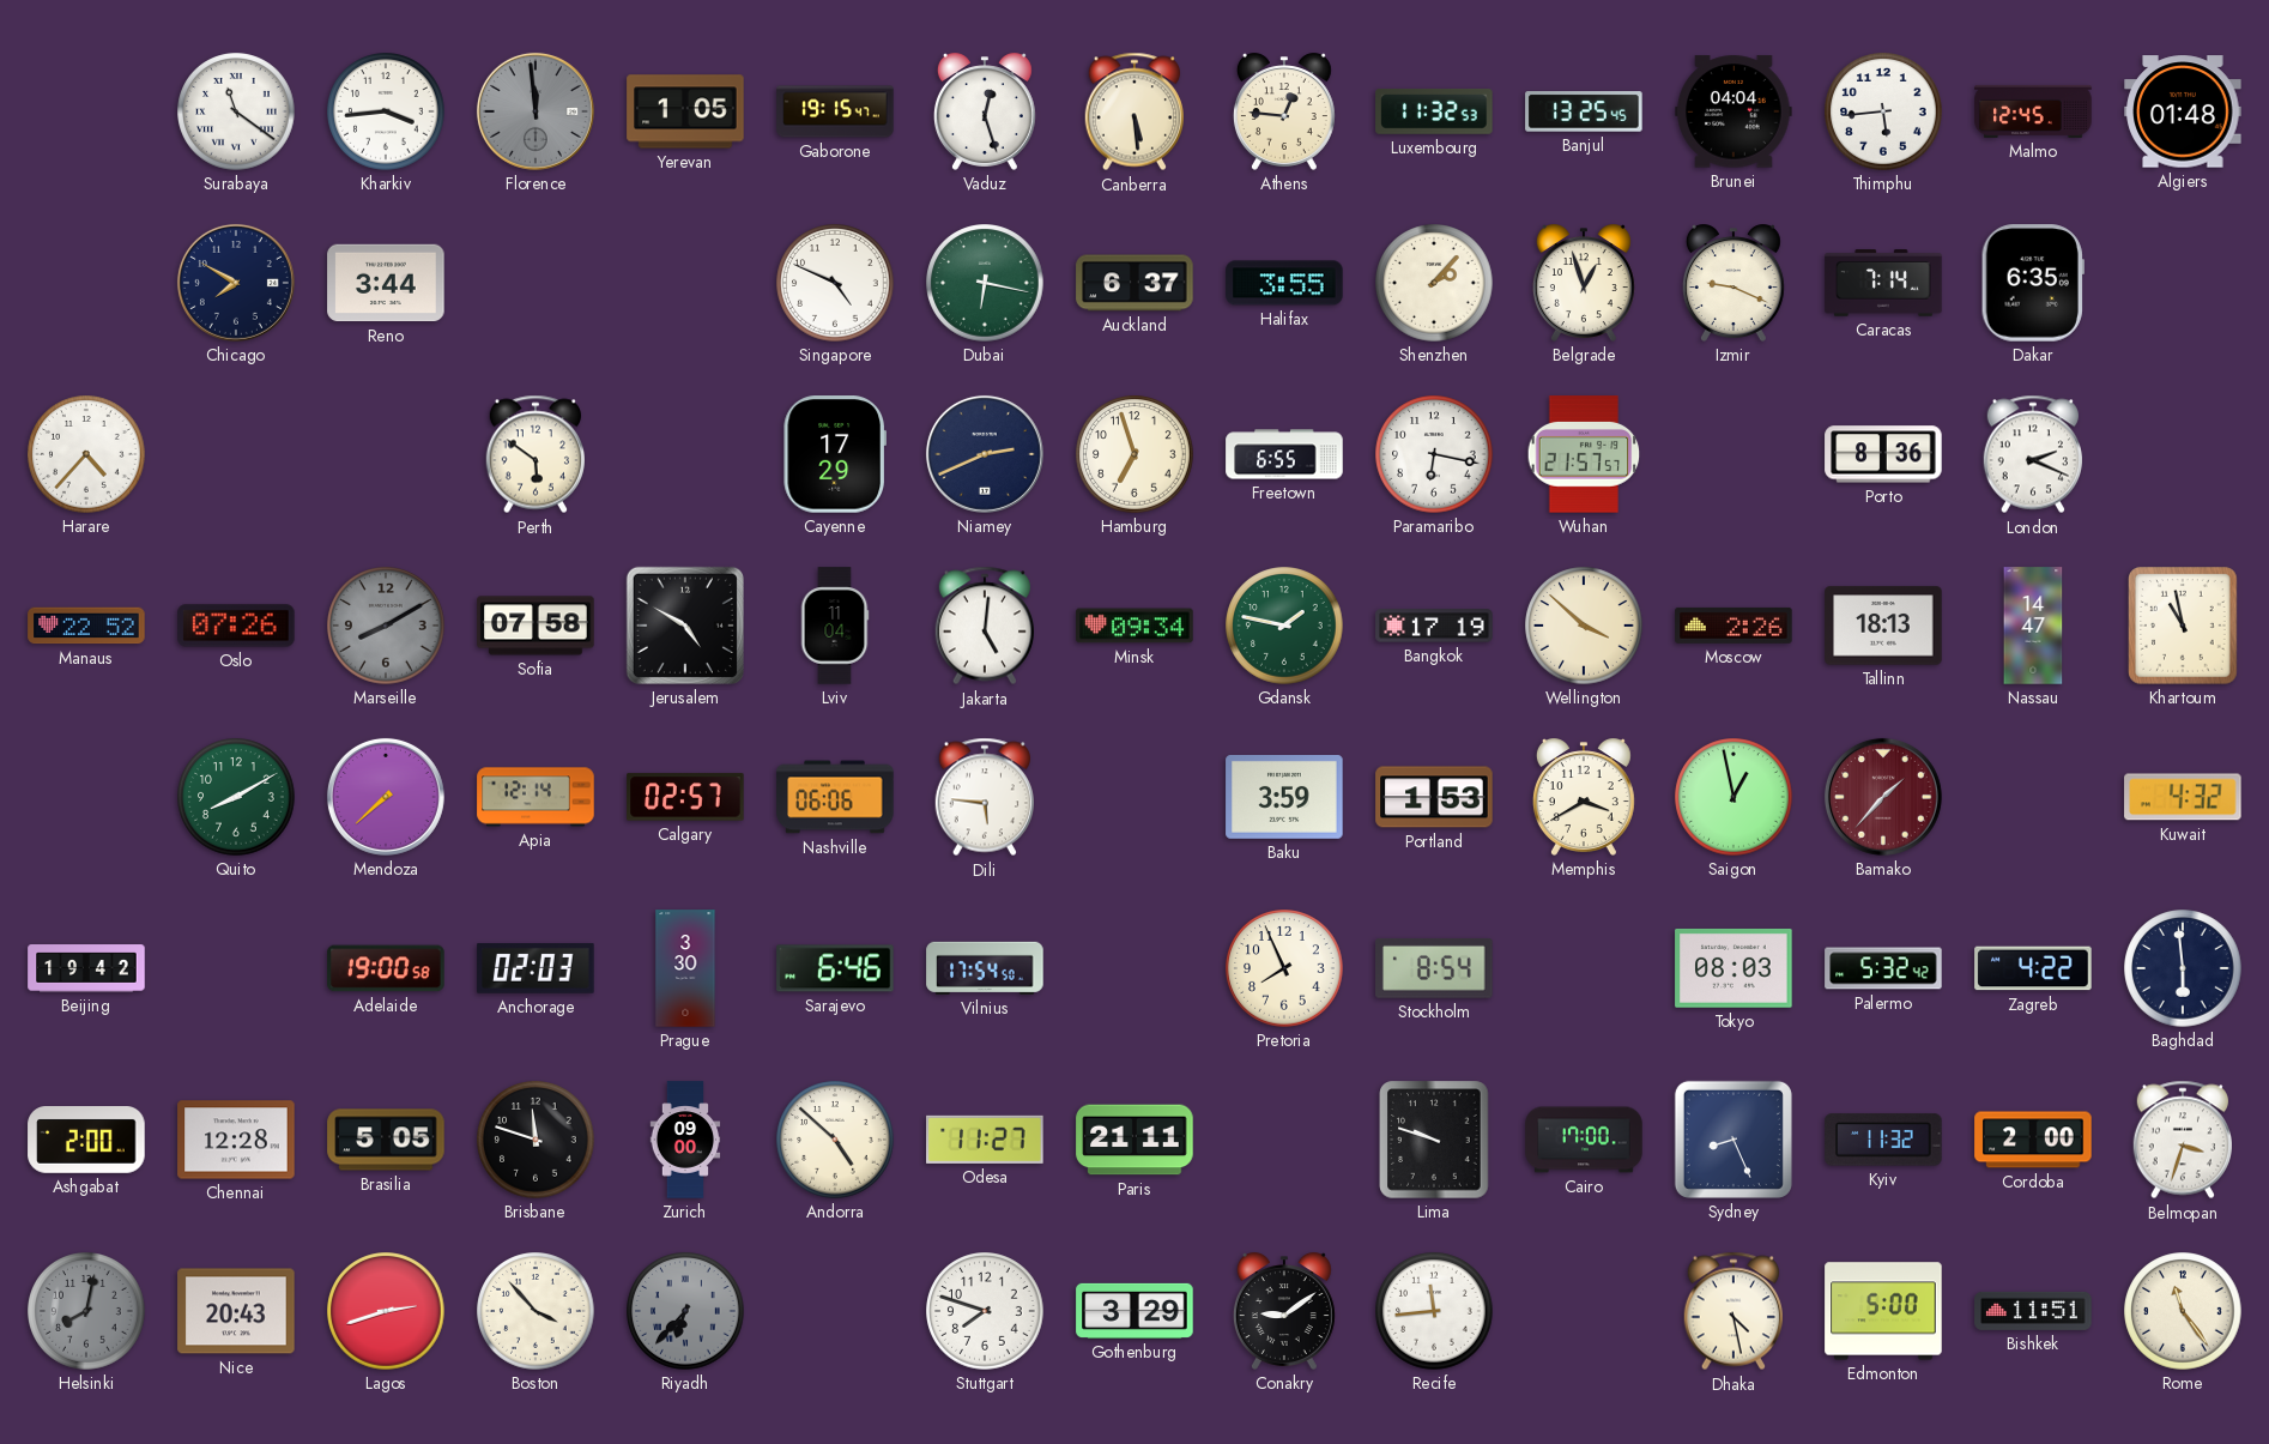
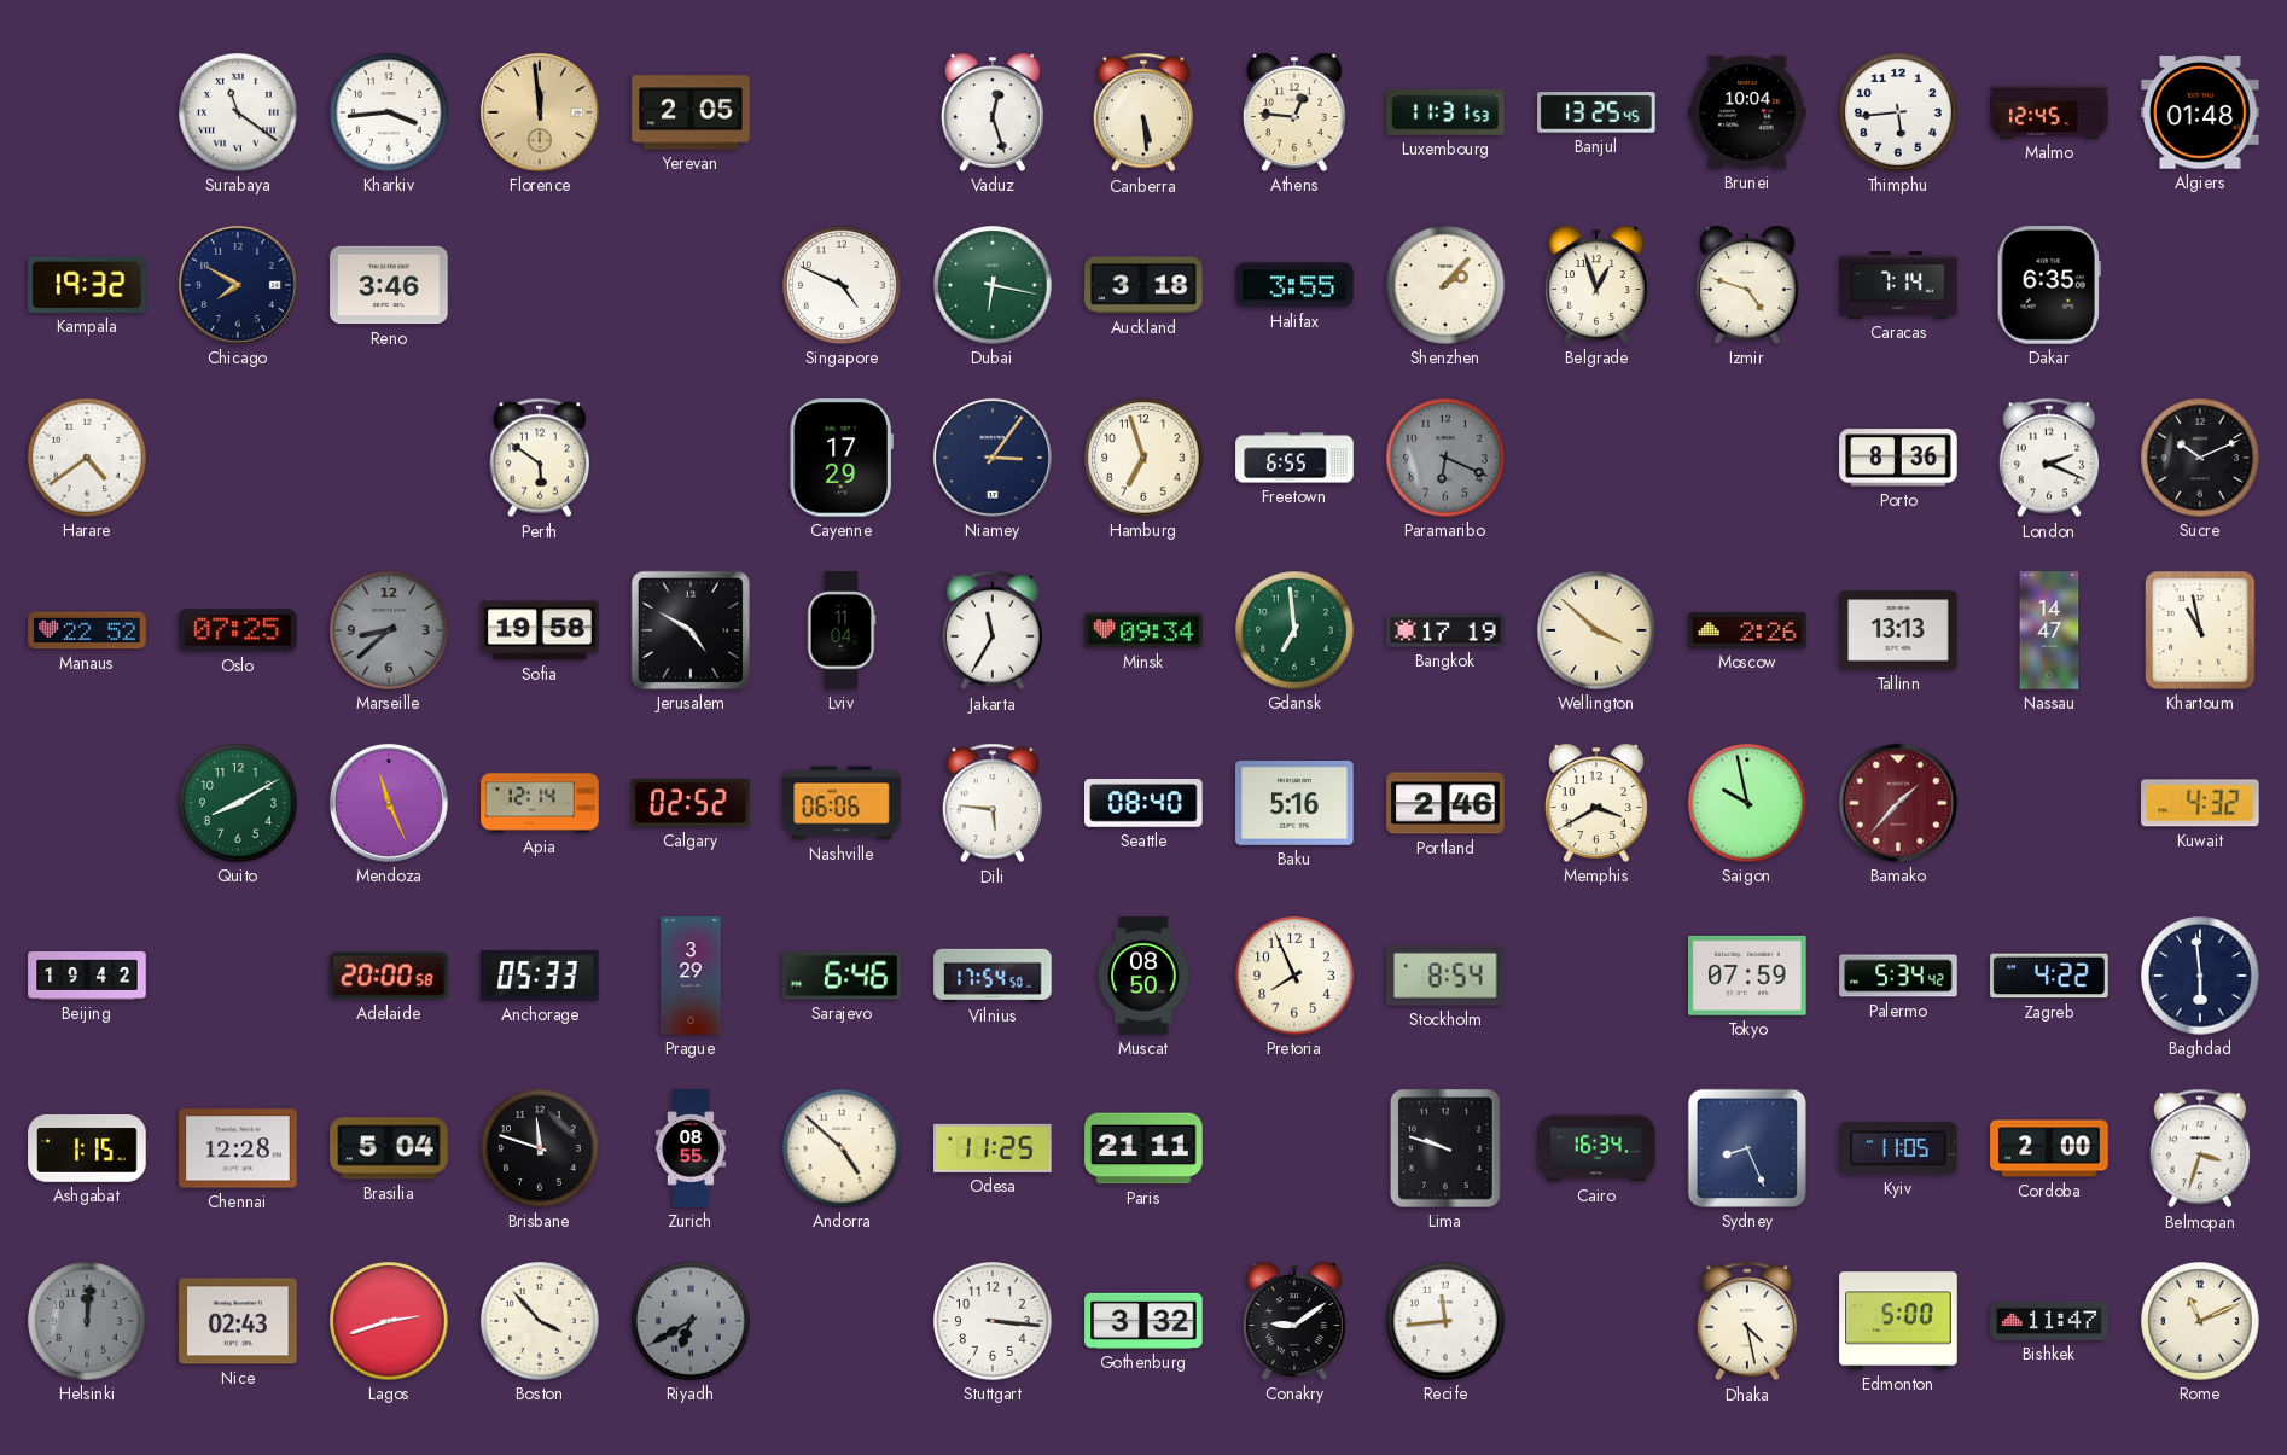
Florence dial: grey -> champagne (540, 112)
Yerevan: 1:05 -> 2:05 (691, 112)
Gaborone: 19:15 -> none (835, 111)
Luxembourg: 11:32 -> 11:31 (1445, 114)
Brunei: 04:04 -> 10:04 (1747, 112)
Kampala: none -> 19:32 (87, 285)
Reno: 3:44 -> 3:46 (389, 285)
Auckland: 6:37 -> 3:18 (1143, 285)
Izmir: 9:19 -> 4:48 (1747, 285)
Harare: 4:37 -> 4:39 (87, 458)
Niamey: 2:41 -> 3:06 (993, 458)
Paramaribo: 6:17 -> 6:19 (1445, 458)
Paramaribo dial: white -> grey (1445, 458)
Wuhan: 21:57 -> none (1584, 454)
Sucre: none -> 10:11 (2200, 458)
Oslo: 07:26 -> 07:25 (238, 630)
Marseille: 8:10 -> 8:38 (389, 630)
Sofia: 07:58 -> 19:58 (540, 630)
Jakarta: 5:01 -> 11:35 (991, 630)
Gdansk: 1:47 -> 6:59 (1294, 630)
Tallinn: 18:13 -> 13:13 (1898, 630)
Mendoza: 7:38 -> 11:26 (389, 803)
Calgary: 02:57 -> 02:52 (691, 803)
Seattle: none -> 08:40 (1143, 804)
Baku: 3:59 -> 5:16 (1294, 804)
Portland: 1:53 -> 2:46 (1445, 803)
Saigon: 12:58 -> 9:58 (1747, 803)
Adelaide: 19:00 -> 20:00 (389, 976)
Anchorage: 02:03 -> 05:33 (540, 976)
Prague: 3:30 -> 3:29 (691, 976)
Muscat: none -> 08:50 (1143, 976)
Tokyo: 08:03 -> 07:59 (1747, 976)
Palermo: 5:32 -> 5:34 (1898, 976)
Ashgabat: 2:00 -> 1:15 (87, 1150)
Brasilia: 5:05 -> 5:04 (389, 1148)
Zurich: 09:00 -> 08:55 (691, 1148)
Odesa: 11:27 -> 11:25 (993, 1148)
Cairo: 17:00 -> 16:34 (1596, 1148)
Kyiv: 11:32 -> 11:05 (1898, 1148)
Helsinki: 8:02 -> 12:01 (87, 1321)
Nice: 20:43 -> 02:43 (238, 1321)
Riyadh: 6:37 -> 6:40 (691, 1321)
Stuttgart: 7:48 -> 3:16 (993, 1321)
Gothenburg: 3:29 -> 3:32 (1143, 1321)
Bishkek: 11:51 -> 11:47 (2049, 1321)
Rome: 11:24 -> 11:11 (2200, 1321)
